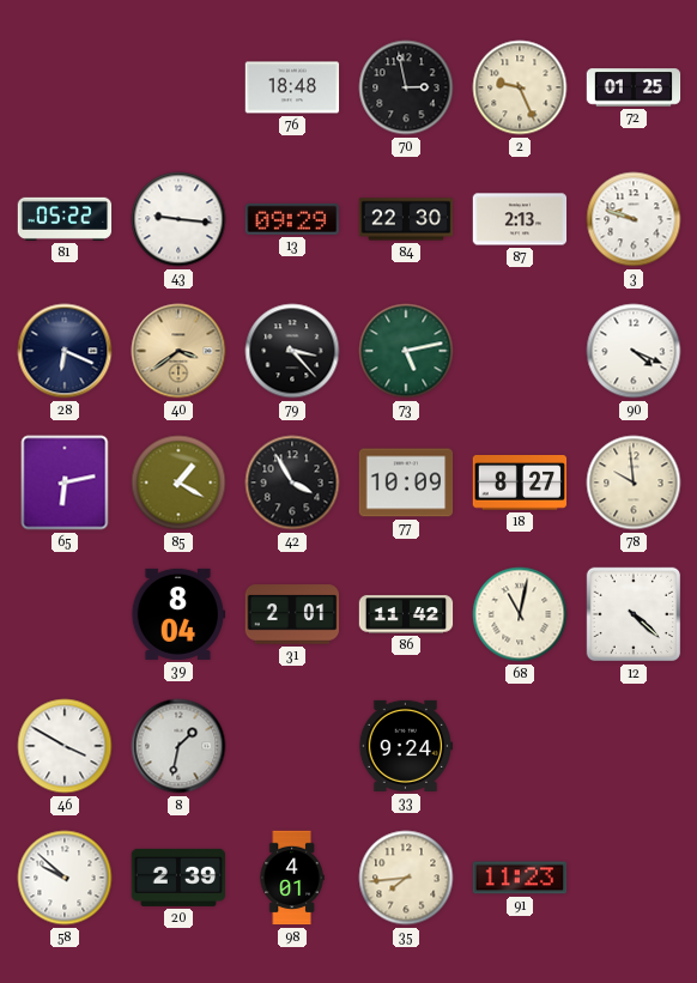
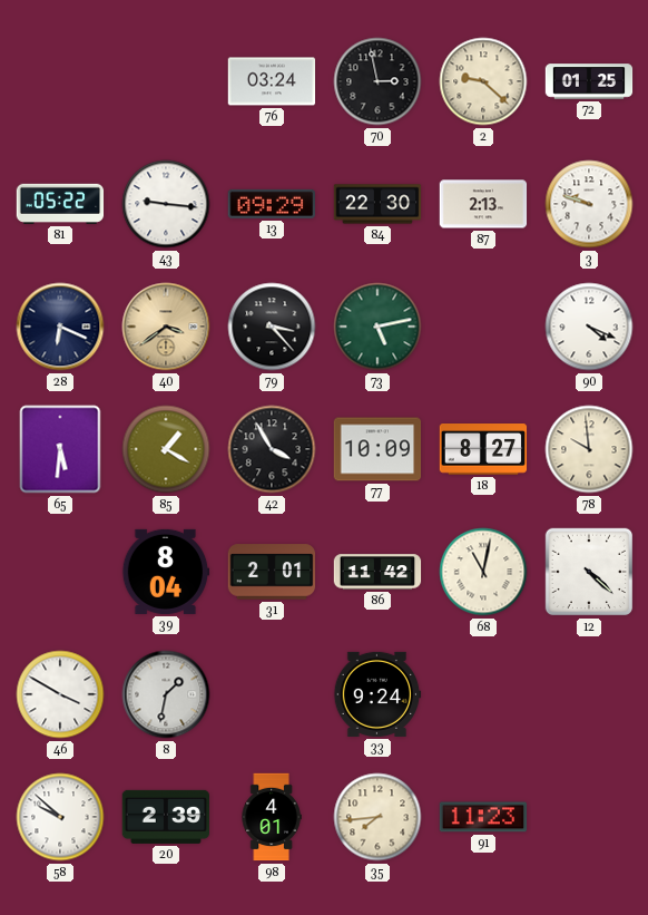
76: 18:48 -> 03:24 (272, 81)
2: 9:26 -> 9:22 (483, 81)
65: 6:13 -> 5:31 (60, 449)
